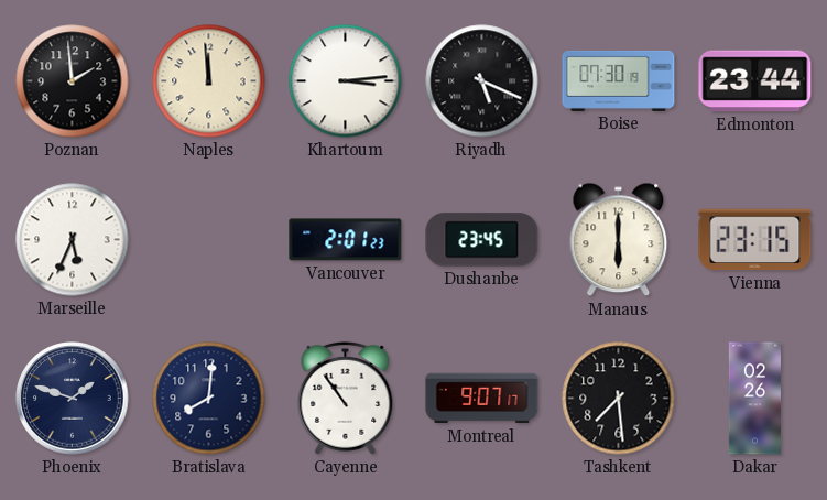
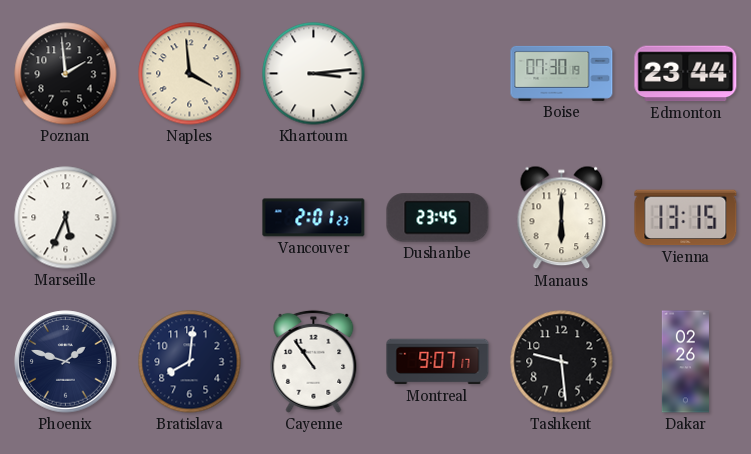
Naples: 11:59 -> 3:59 (190, 74)
Riyadh: 5:19 -> none (482, 81)
Vienna: 23:15 -> 13:15 (686, 218)
Tashkent: 7:29 -> 9:29 (562, 362)
